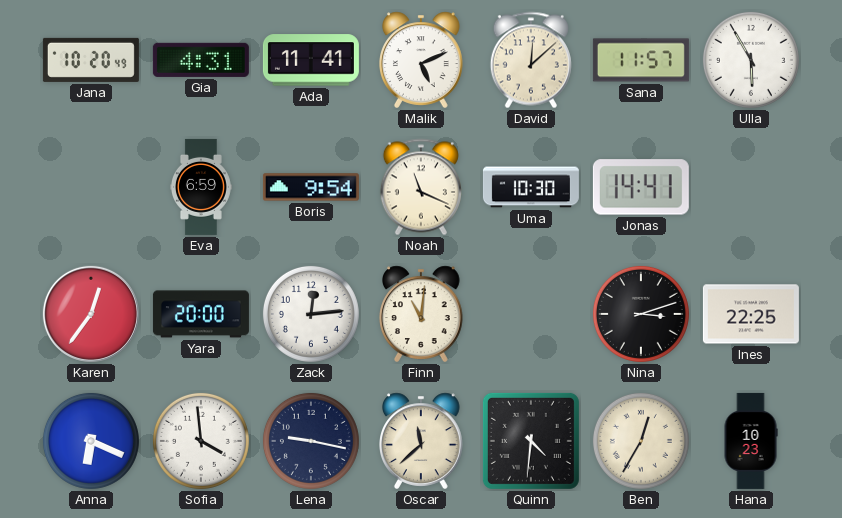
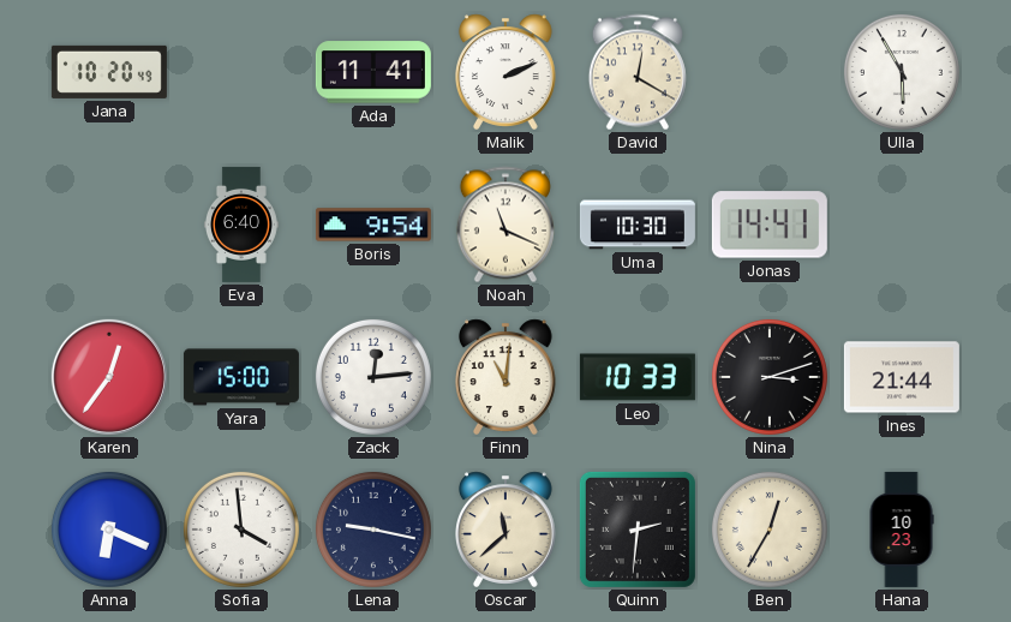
Gia: 4:31 -> none (201, 60)
Malik: 5:11 -> 2:11 (507, 72)
David: 12:08 -> 12:20 (638, 72)
Sana: 11:57 -> none (641, 60)
Eva: 6:59 -> 6:40 (241, 225)
Yara: 20:00 -> 15:00 (241, 377)
Leo: none -> 10:33 (638, 377)
Ines: 22:25 -> 21:44 (902, 377)
Quinn: 4:31 -> 2:31 (638, 530)
